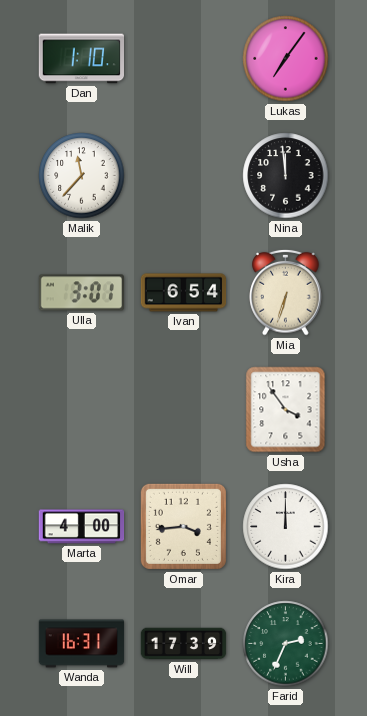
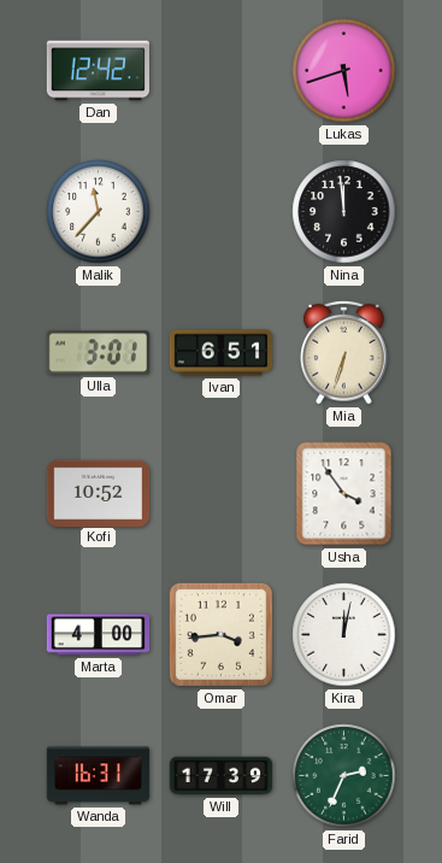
Dan: 1:10 -> 12:42 (99, 71)
Lukas: 7:06 -> 5:42 (344, 71)
Ivan: 6:54 -> 6:51 (222, 353)
Kofi: none -> 10:52 (99, 493)
Kira: 12:00 -> 12:02 (344, 635)
